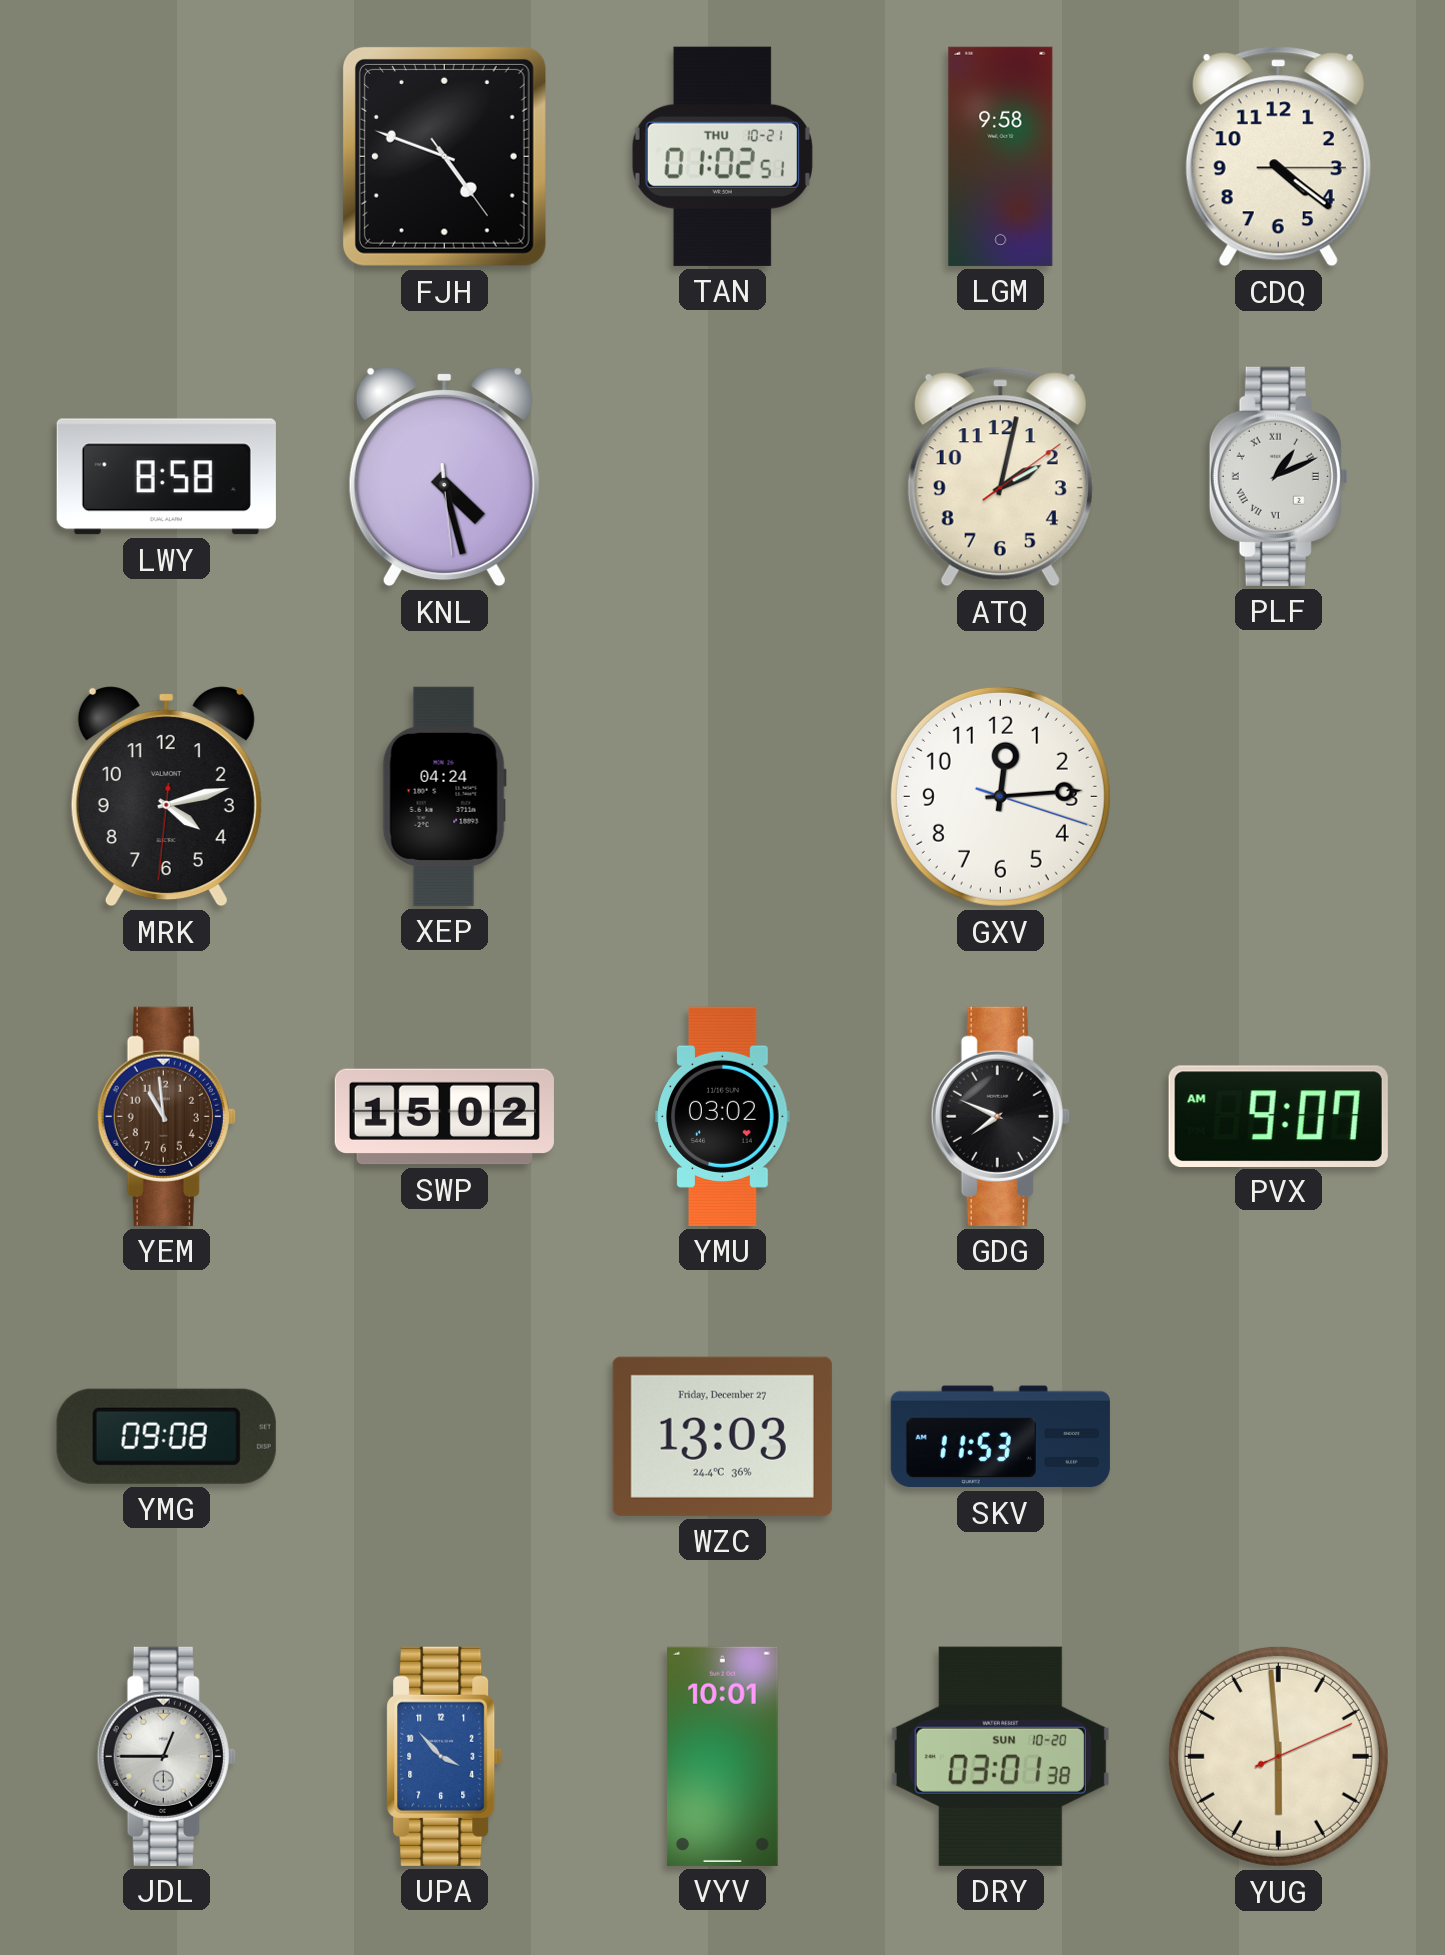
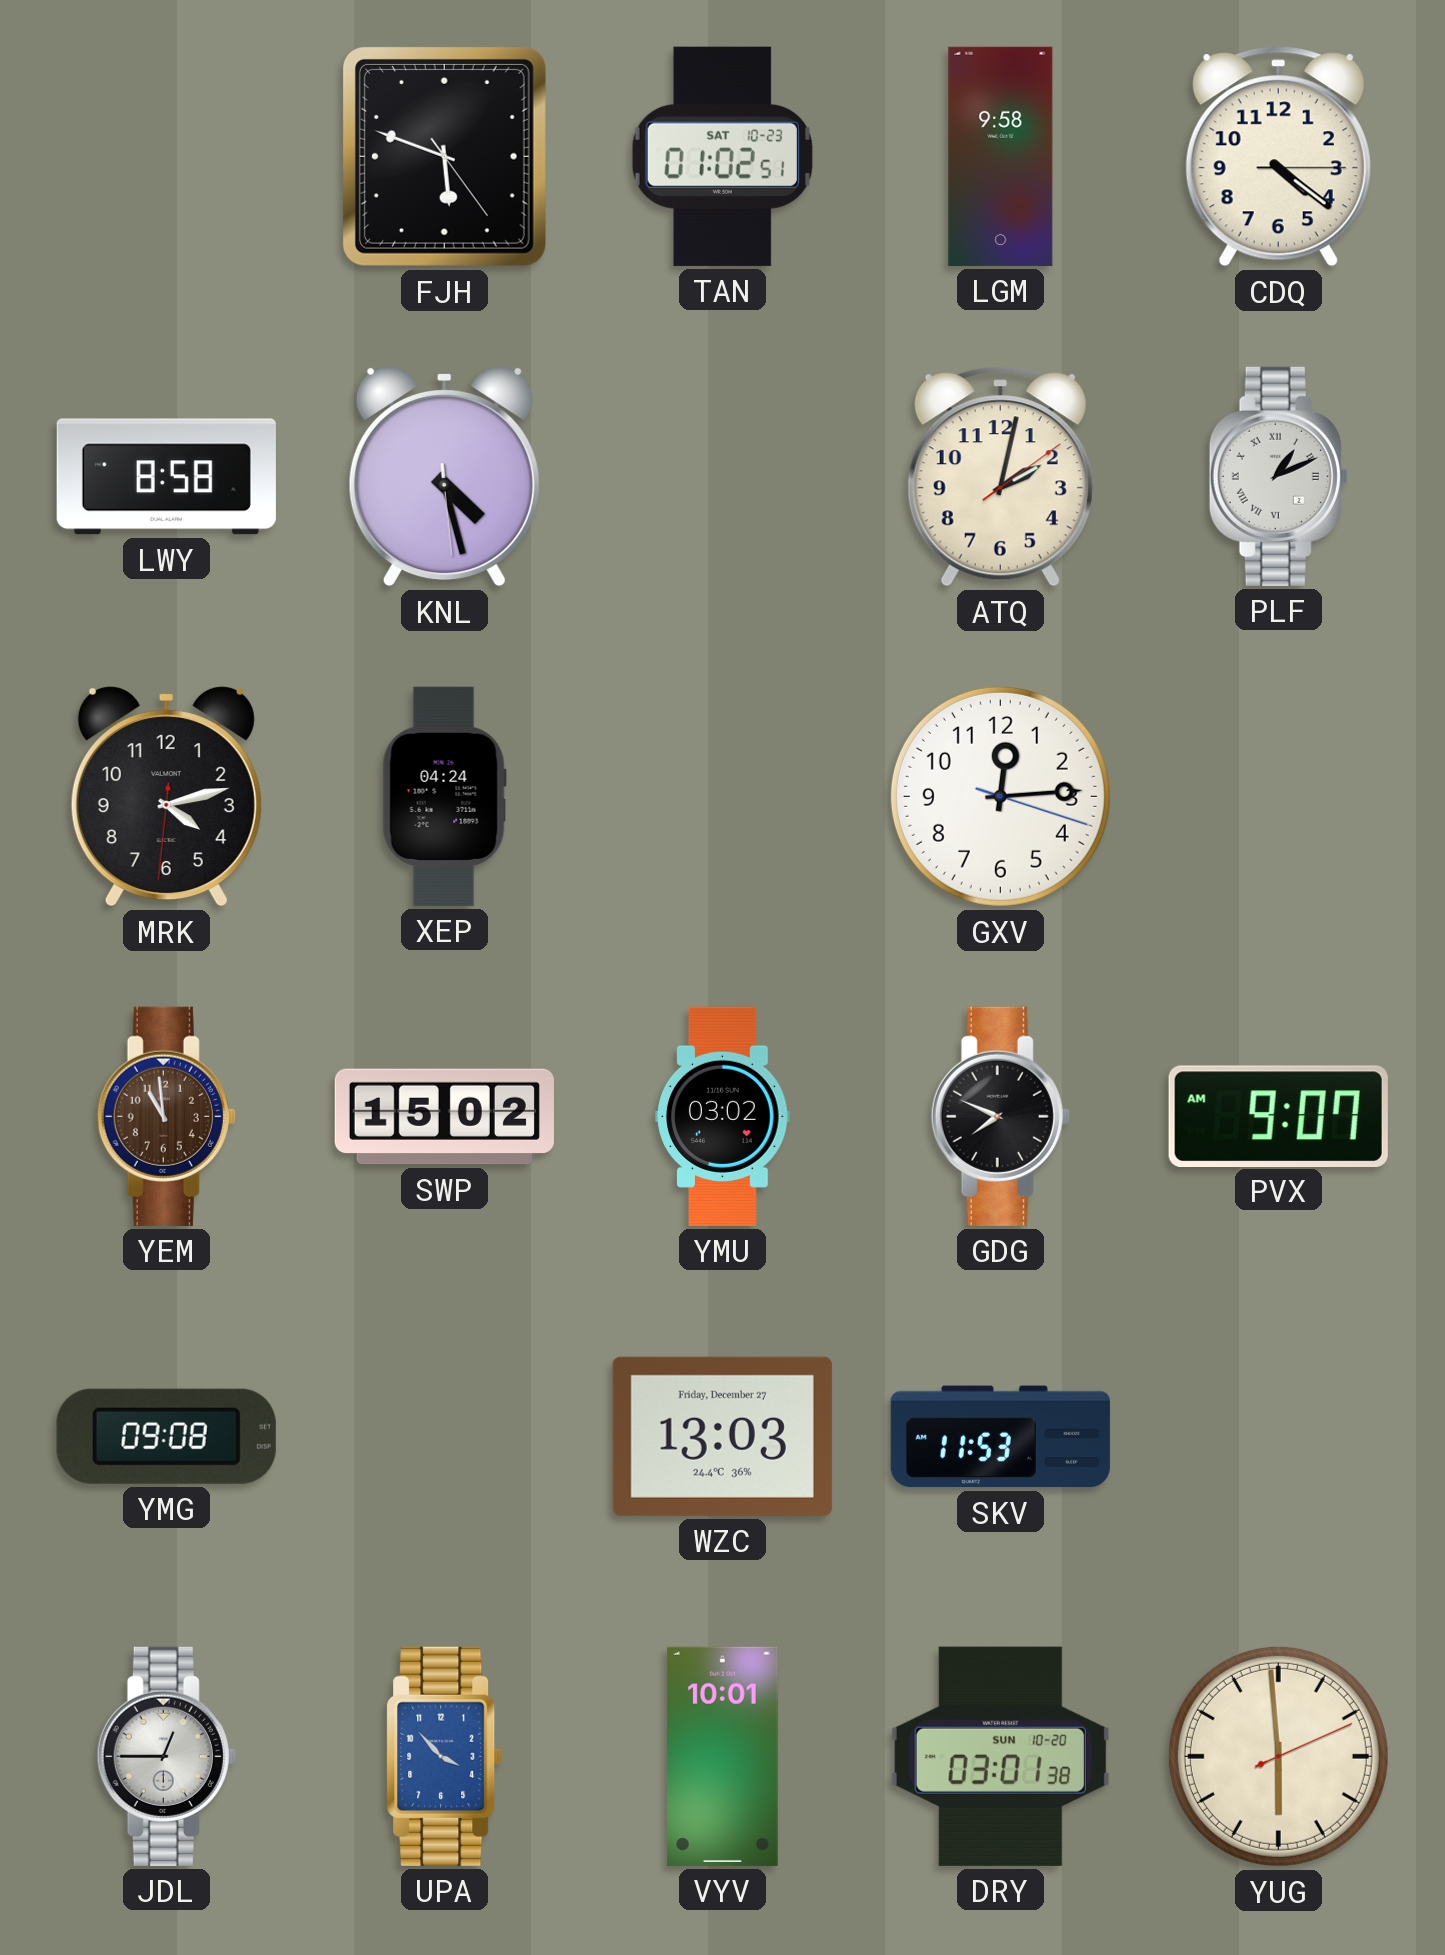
FJH: 4:48 -> 5:48 (444, 156)
TAN date: THU 10-21 -> SAT 10-23 (722, 156)
